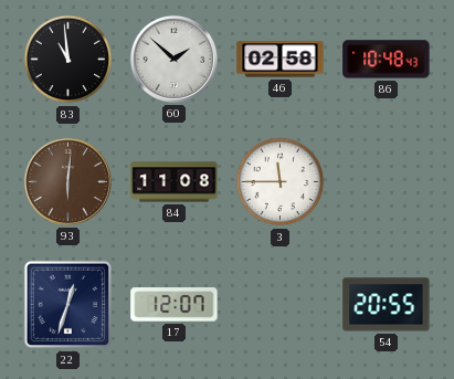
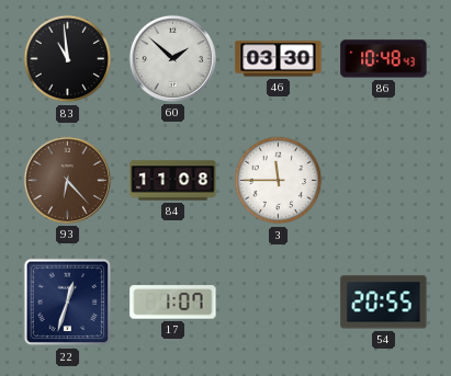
46: 02:58 -> 03:30 (279, 59)
93: 6:01 -> 6:23 (67, 180)
17: 12:07 -> 1:07 (173, 303)
